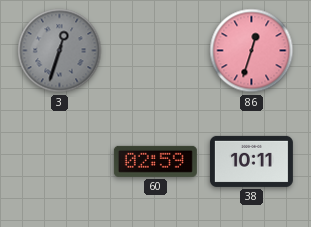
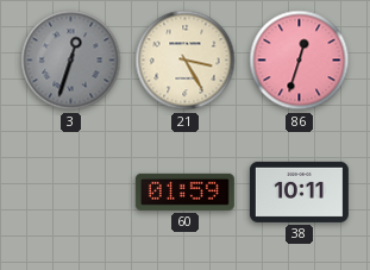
21: none -> 3:25 (186, 61)
60: 02:59 -> 01:59 (184, 191)
